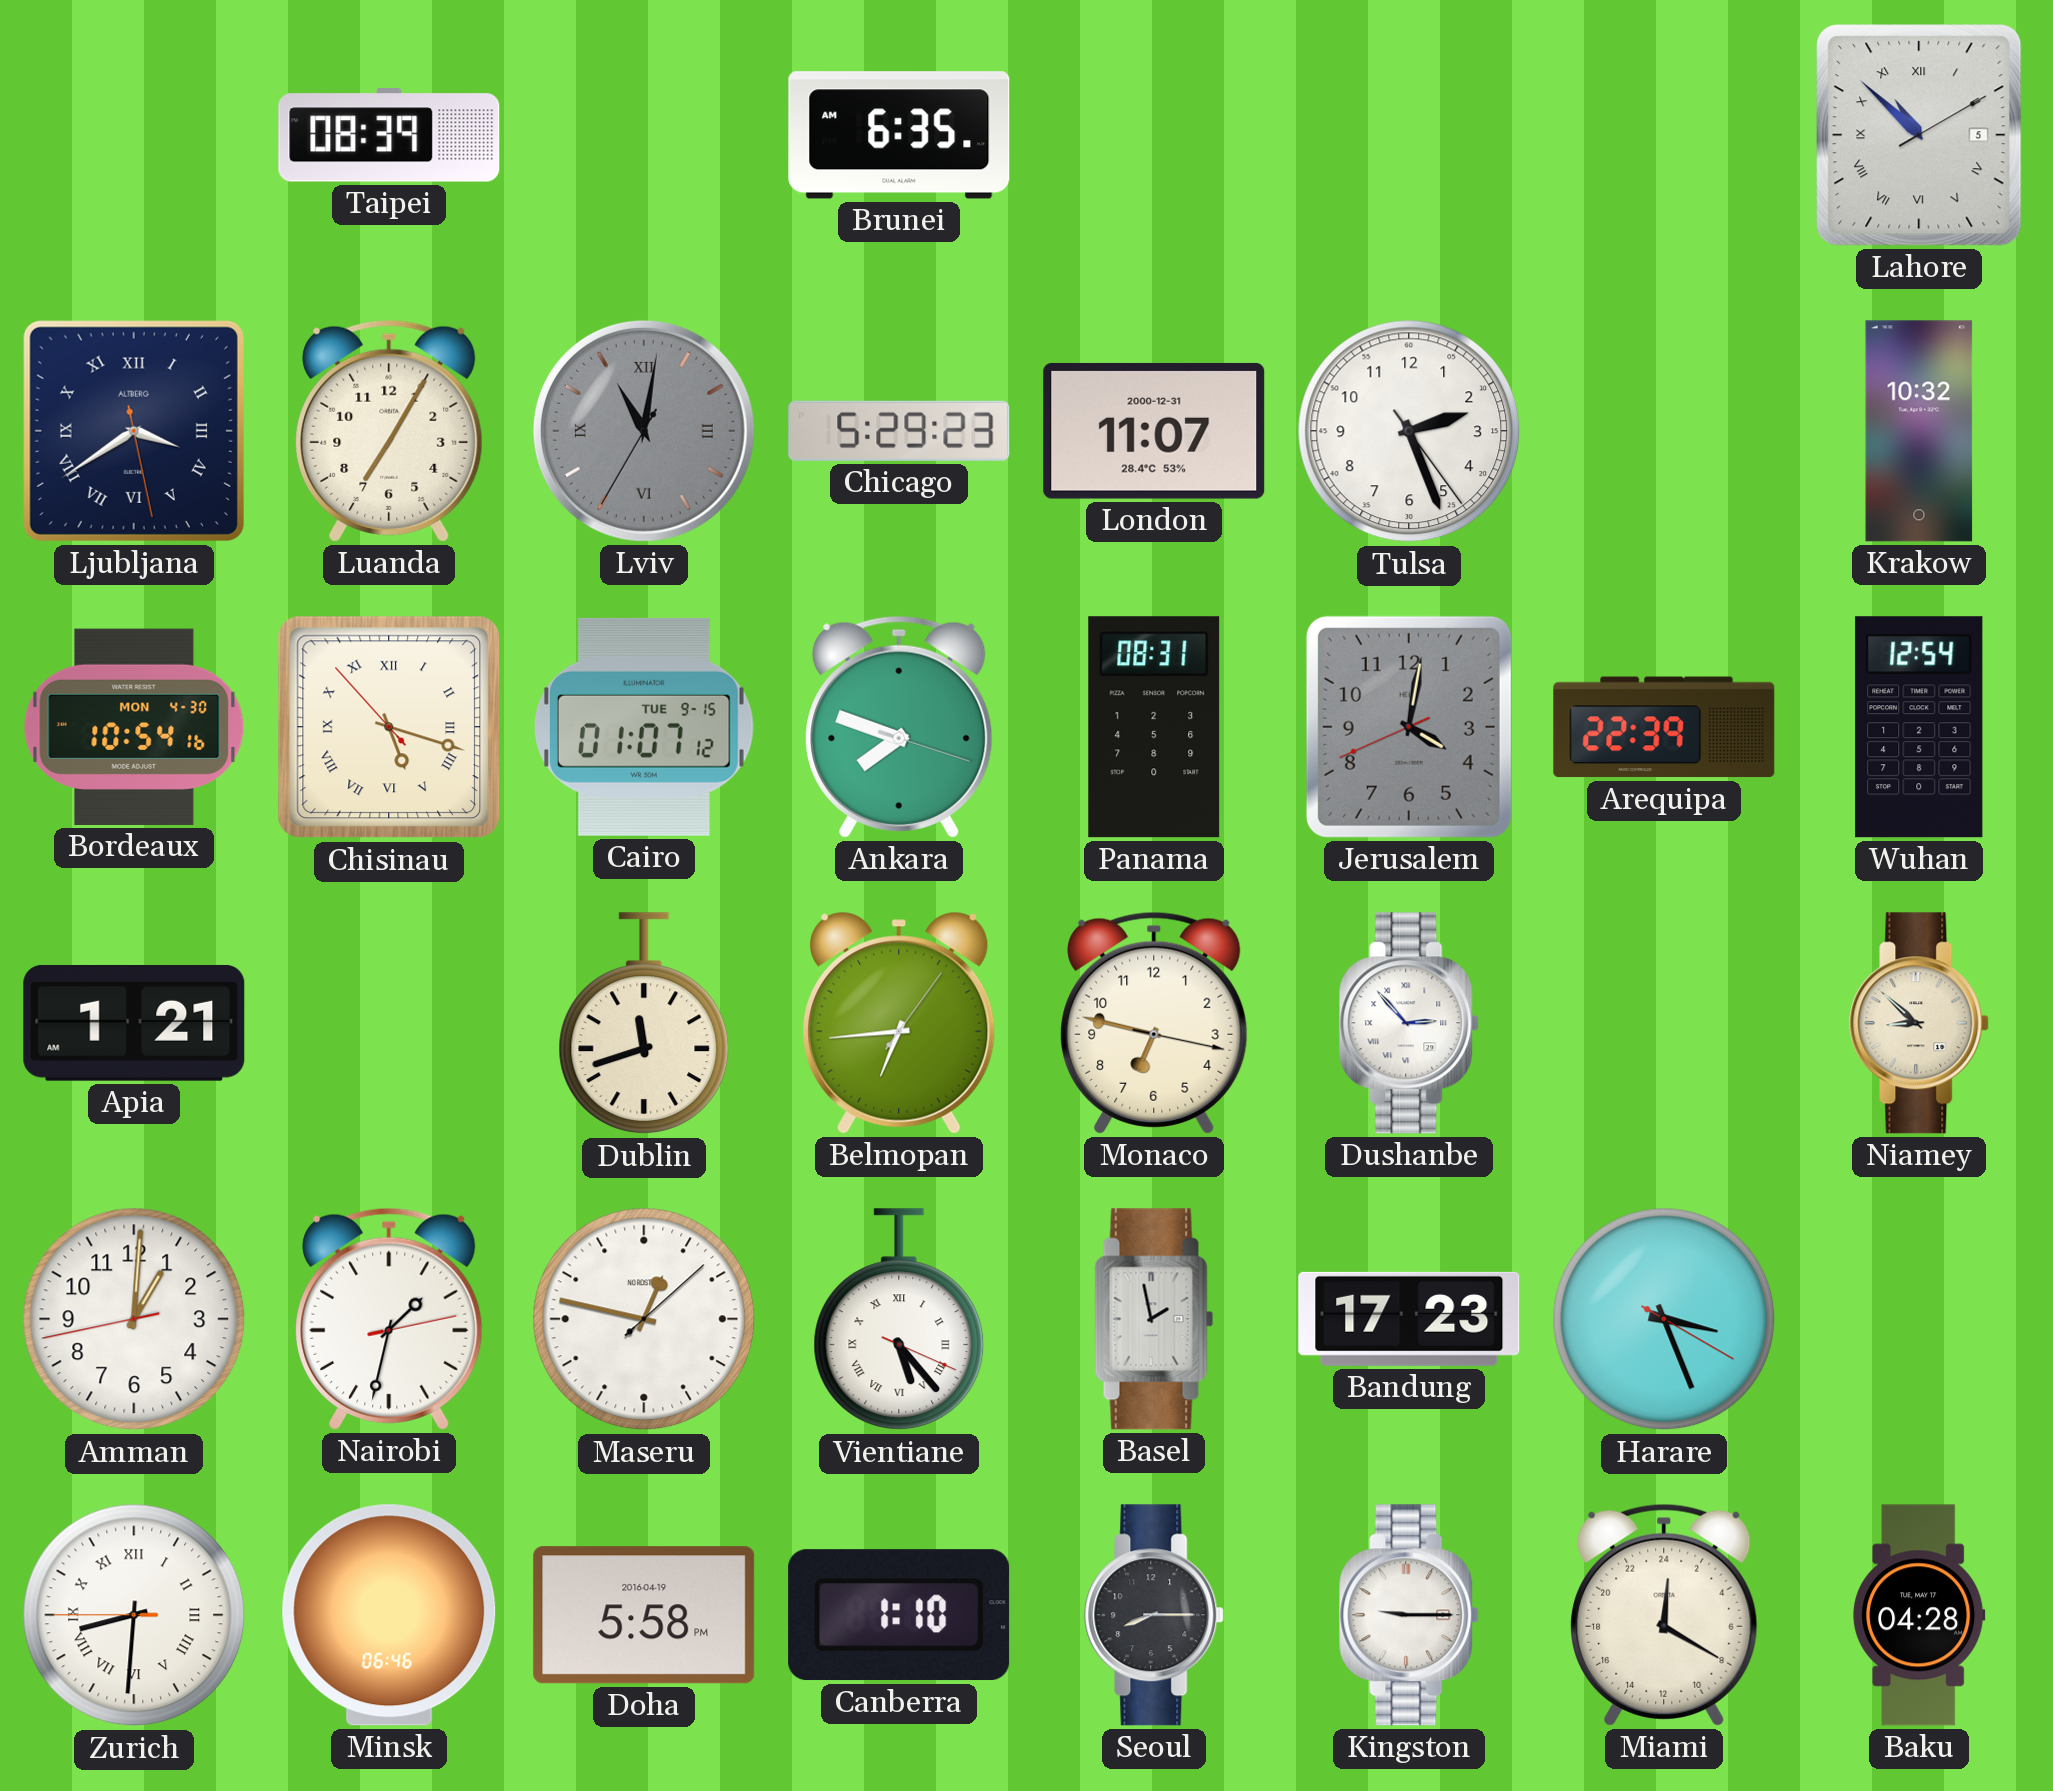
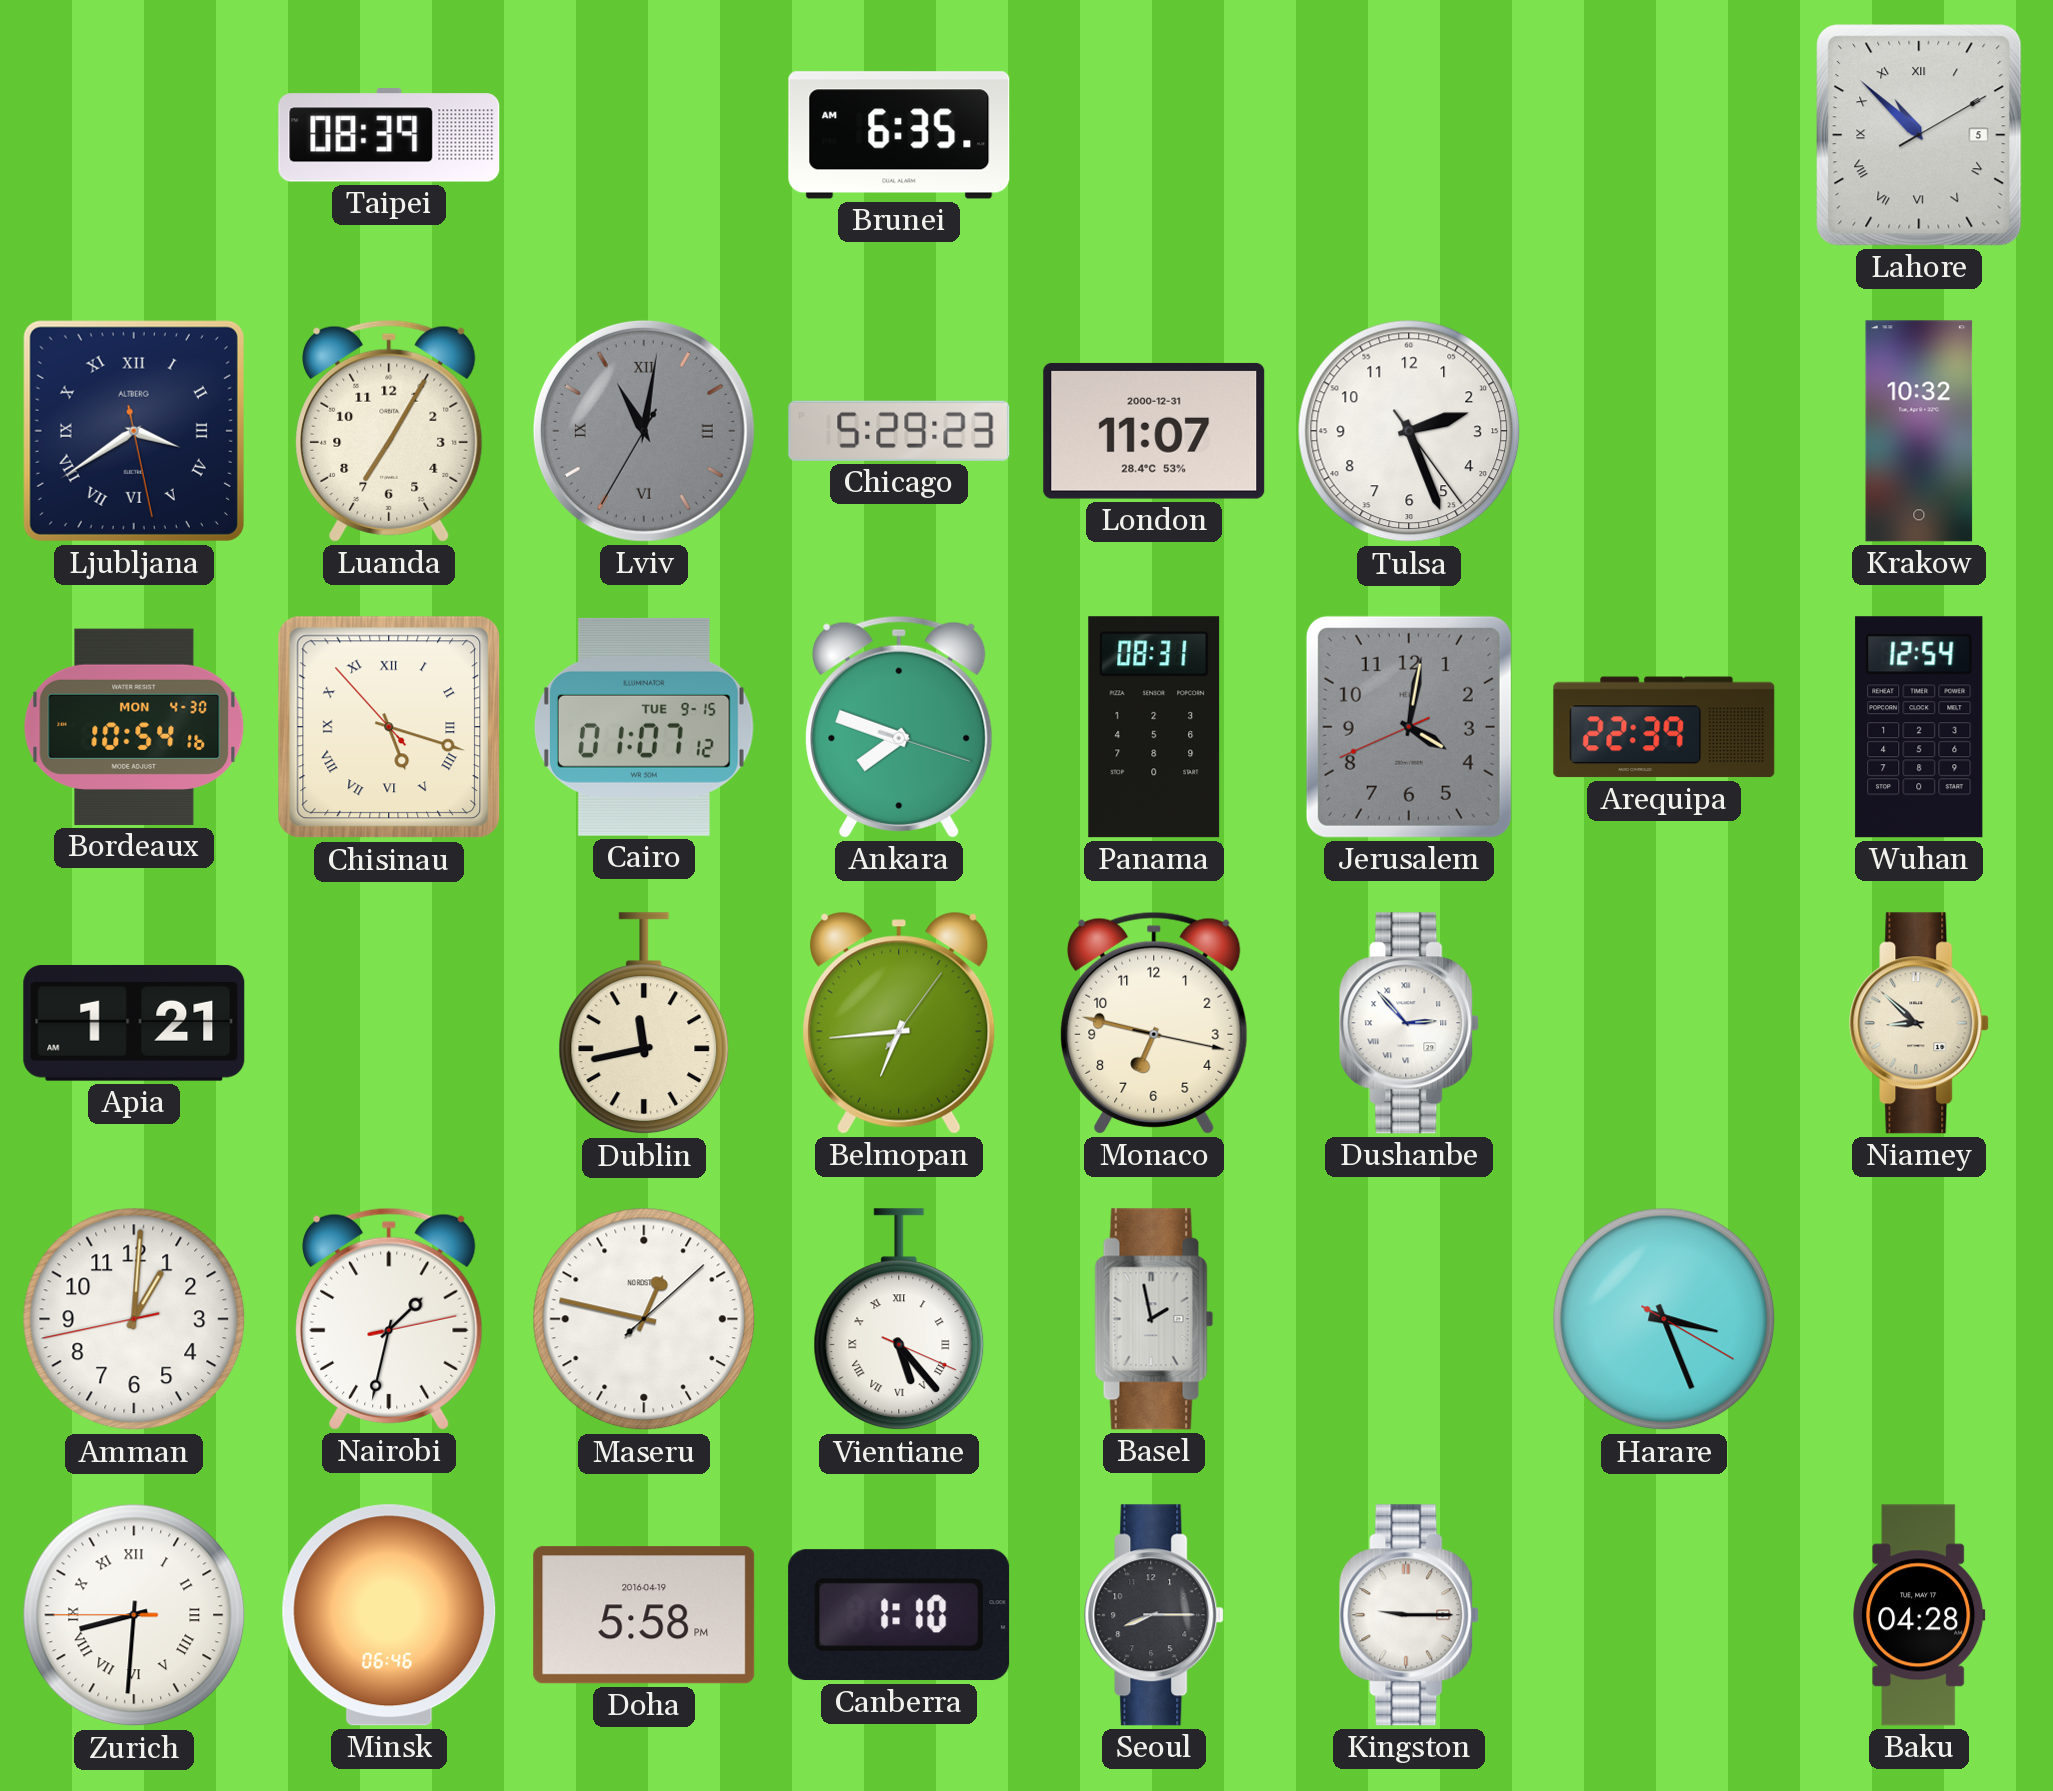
Dublin: 11:42 -> 11:43 (644, 1024)
Bandung: 17:23 -> none (1409, 1319)
Miami: 0:20 -> none (1664, 1615)
